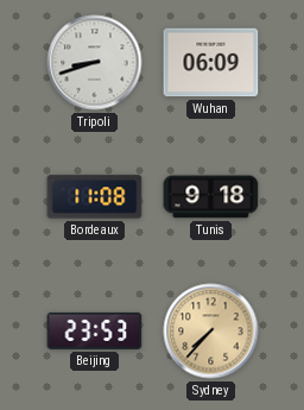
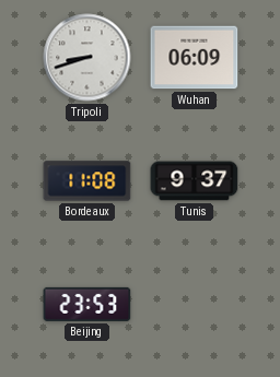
Tunis: 9:18 -> 9:37 (195, 181)
Sydney: 7:37 -> none (211, 332)
